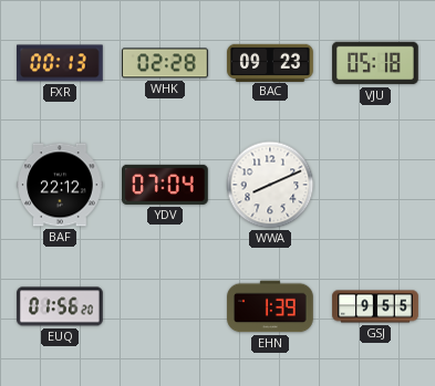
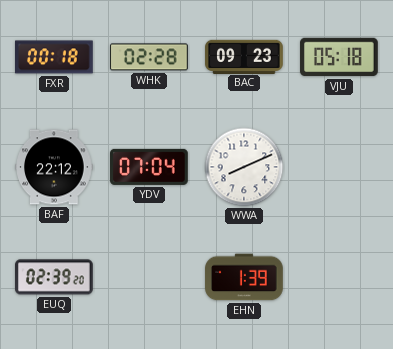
FXR: 00:13 -> 00:18 (55, 57)
EUQ: 01:56 -> 02:39 (55, 277)
GSJ: 9:55 -> none (375, 306)
